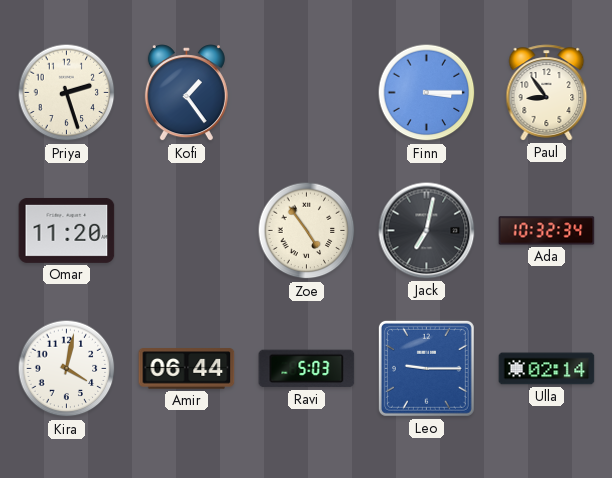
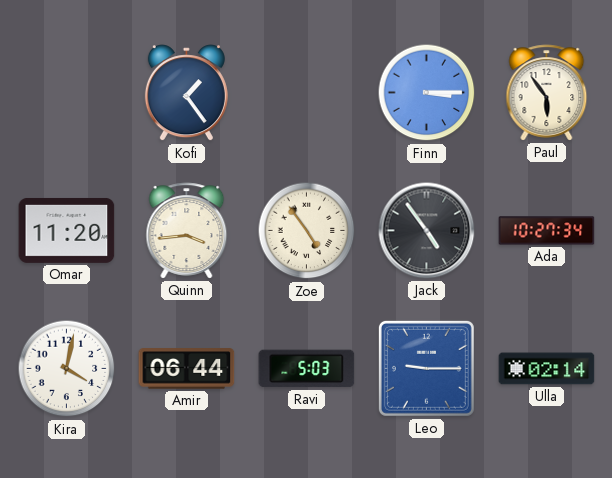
Priya: 2:27 -> none (67, 93)
Paul: 8:54 -> 5:54 (547, 93)
Quinn: none -> 3:44 (187, 231)
Jack: 7:02 -> 4:54 (427, 231)
Ada: 10:32 -> 10:27 (547, 231)
